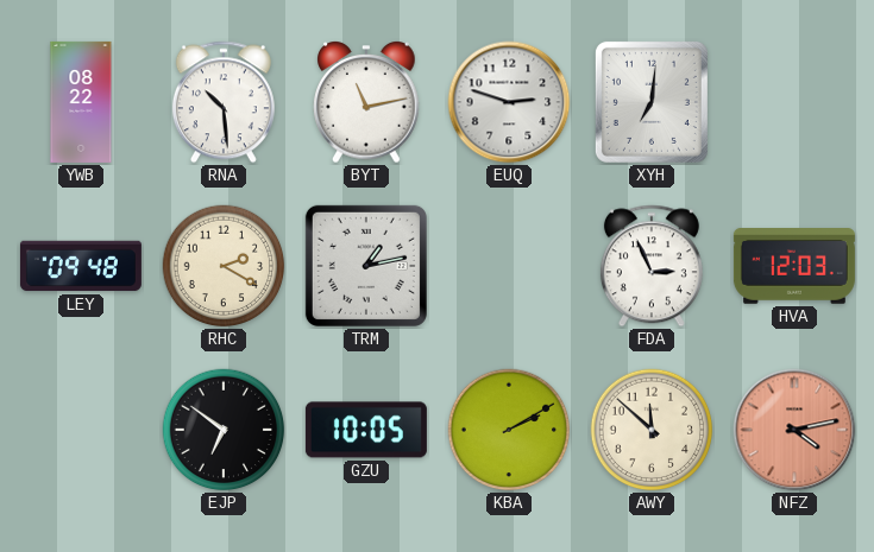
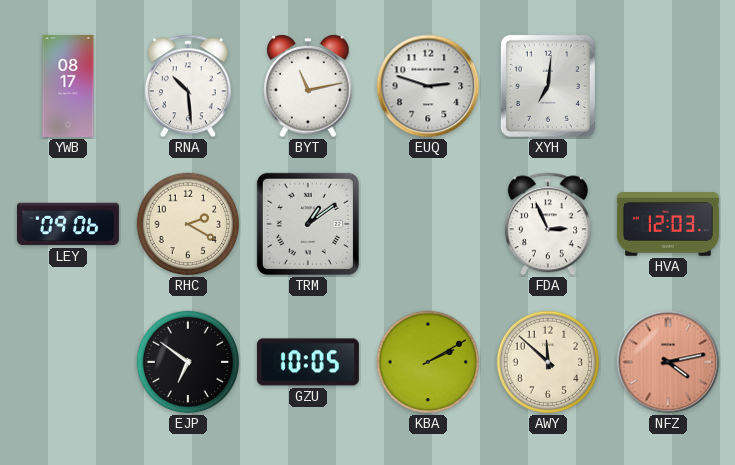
YWB: 08:22 -> 08:17 (68, 86)
LEY: 09:48 -> 09:06 (68, 224)
TRM: 1:13 -> 1:09 (308, 224)
